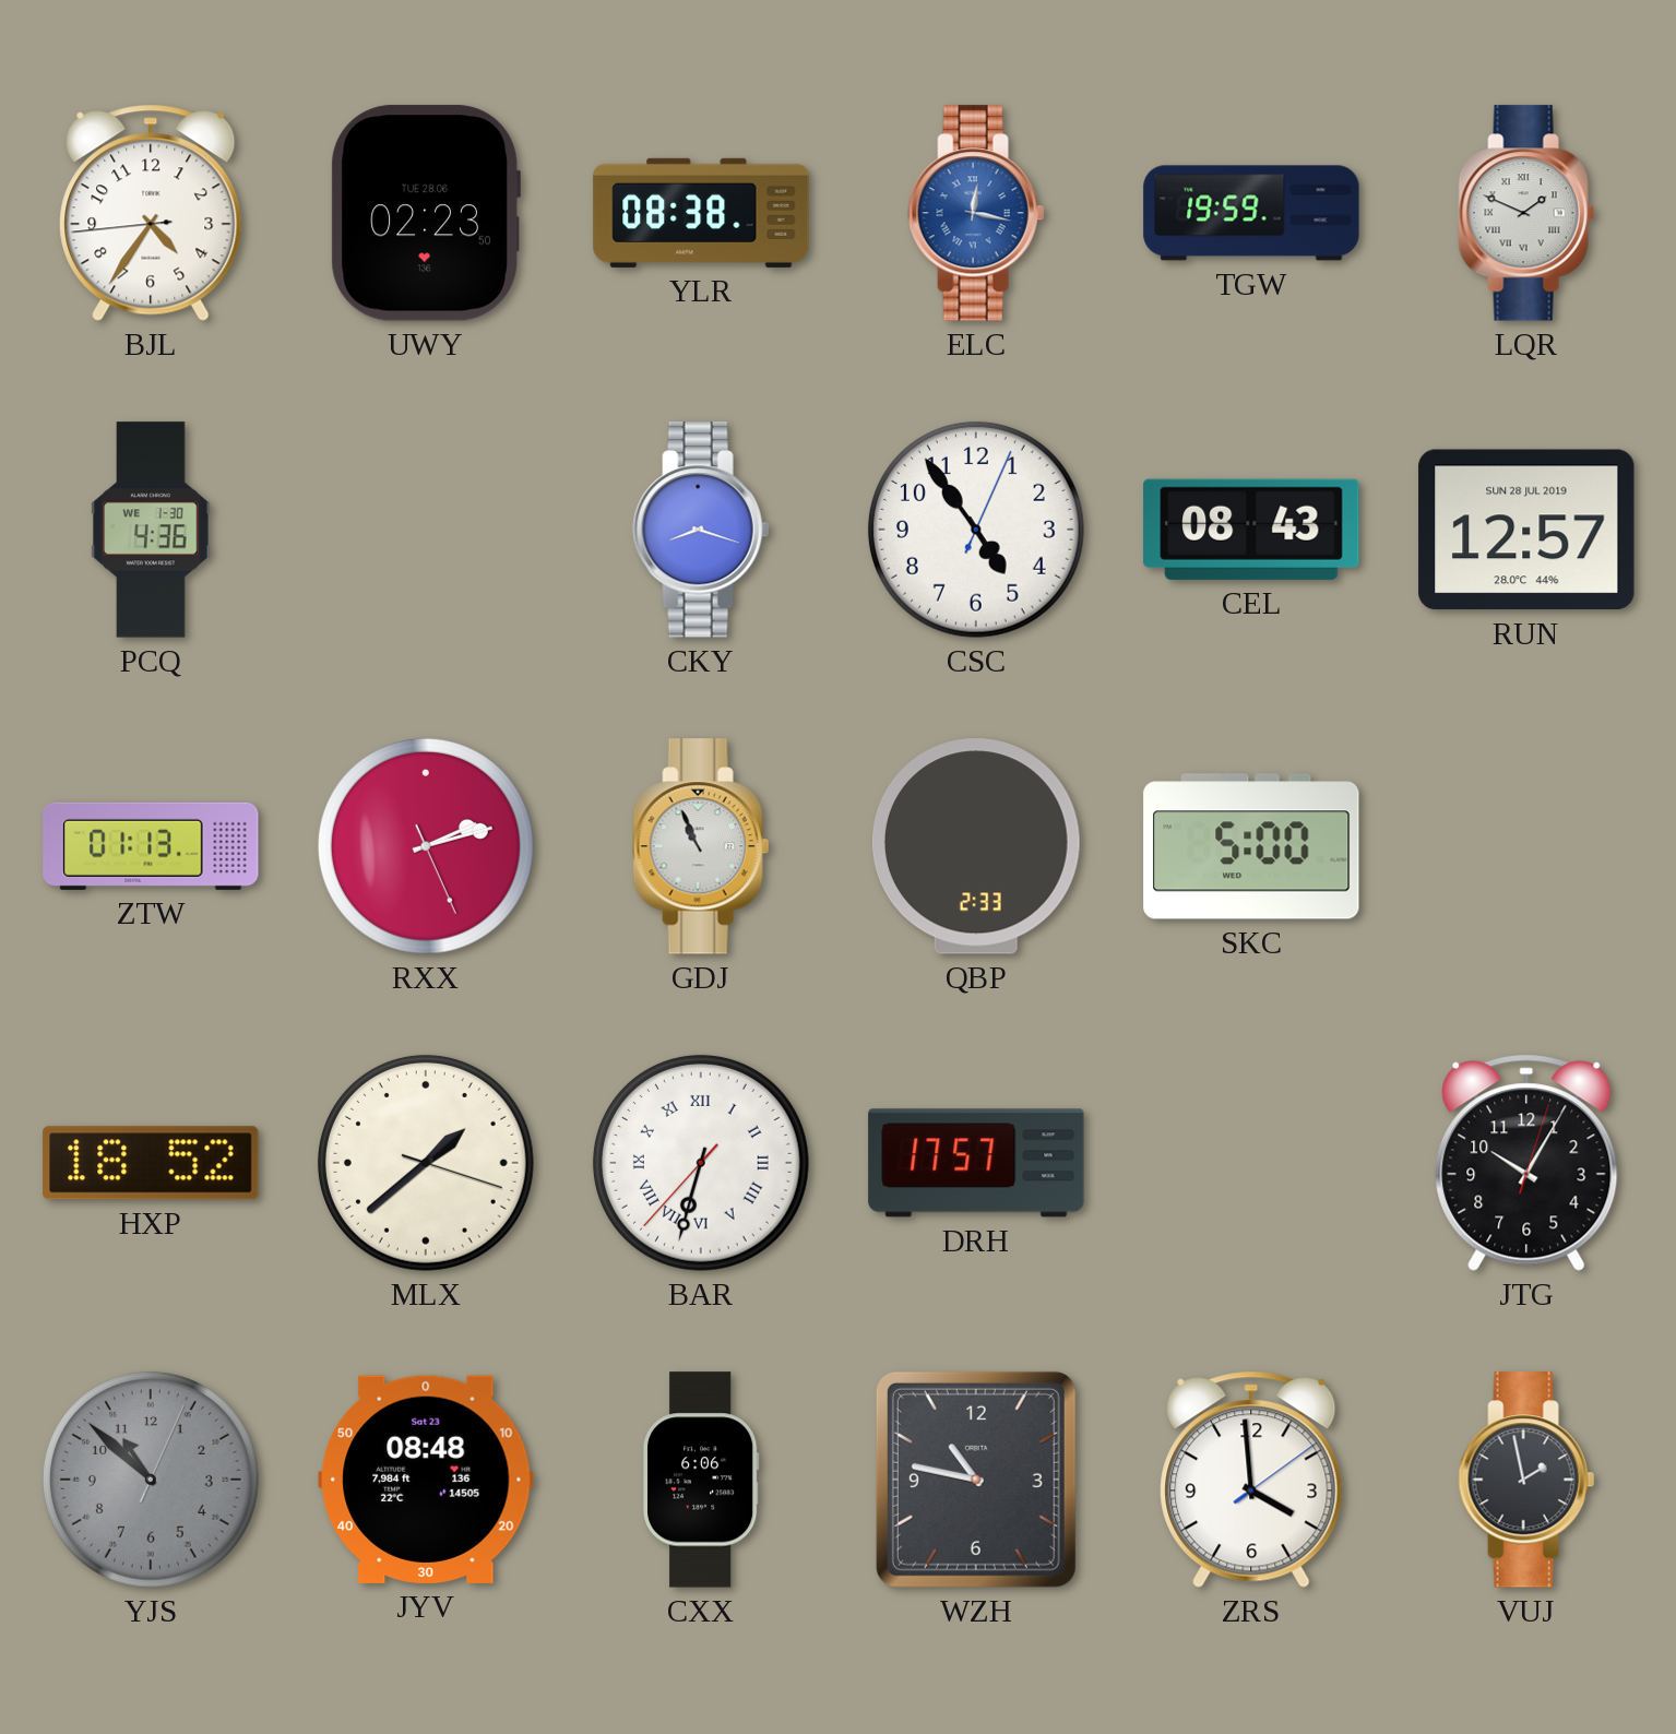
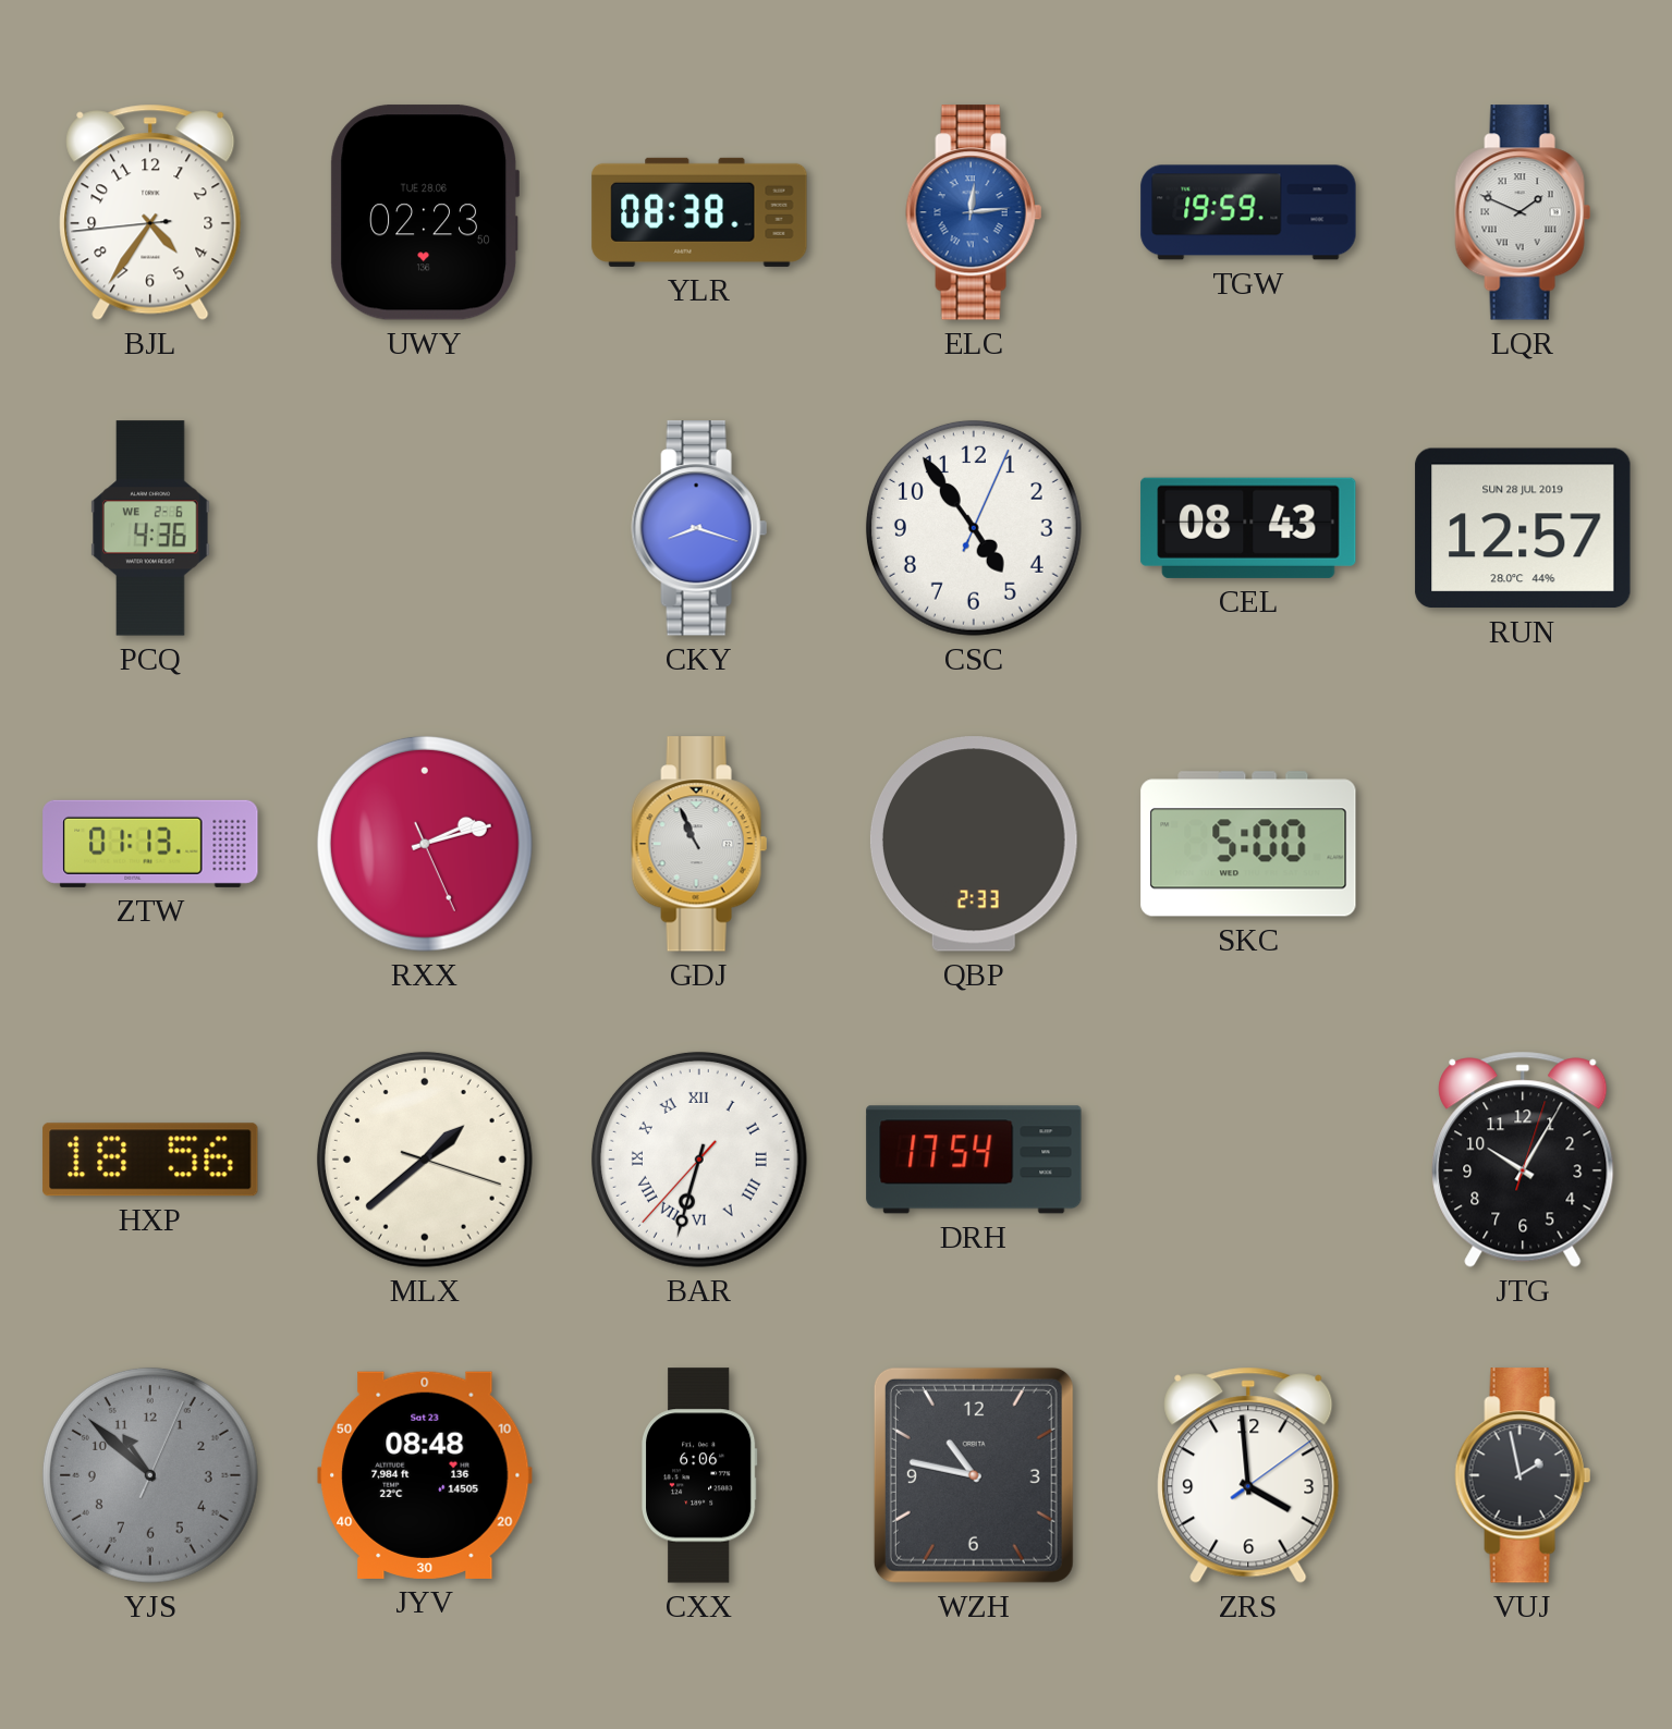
ELC: 12:17 -> 12:14 (974, 212)
PCQ date: WE 1-30 -> WE 2-6 (150, 528)
HXP: 18:52 -> 18:56 (150, 1160)
DRH: 17:57 -> 17:54 (974, 1160)
